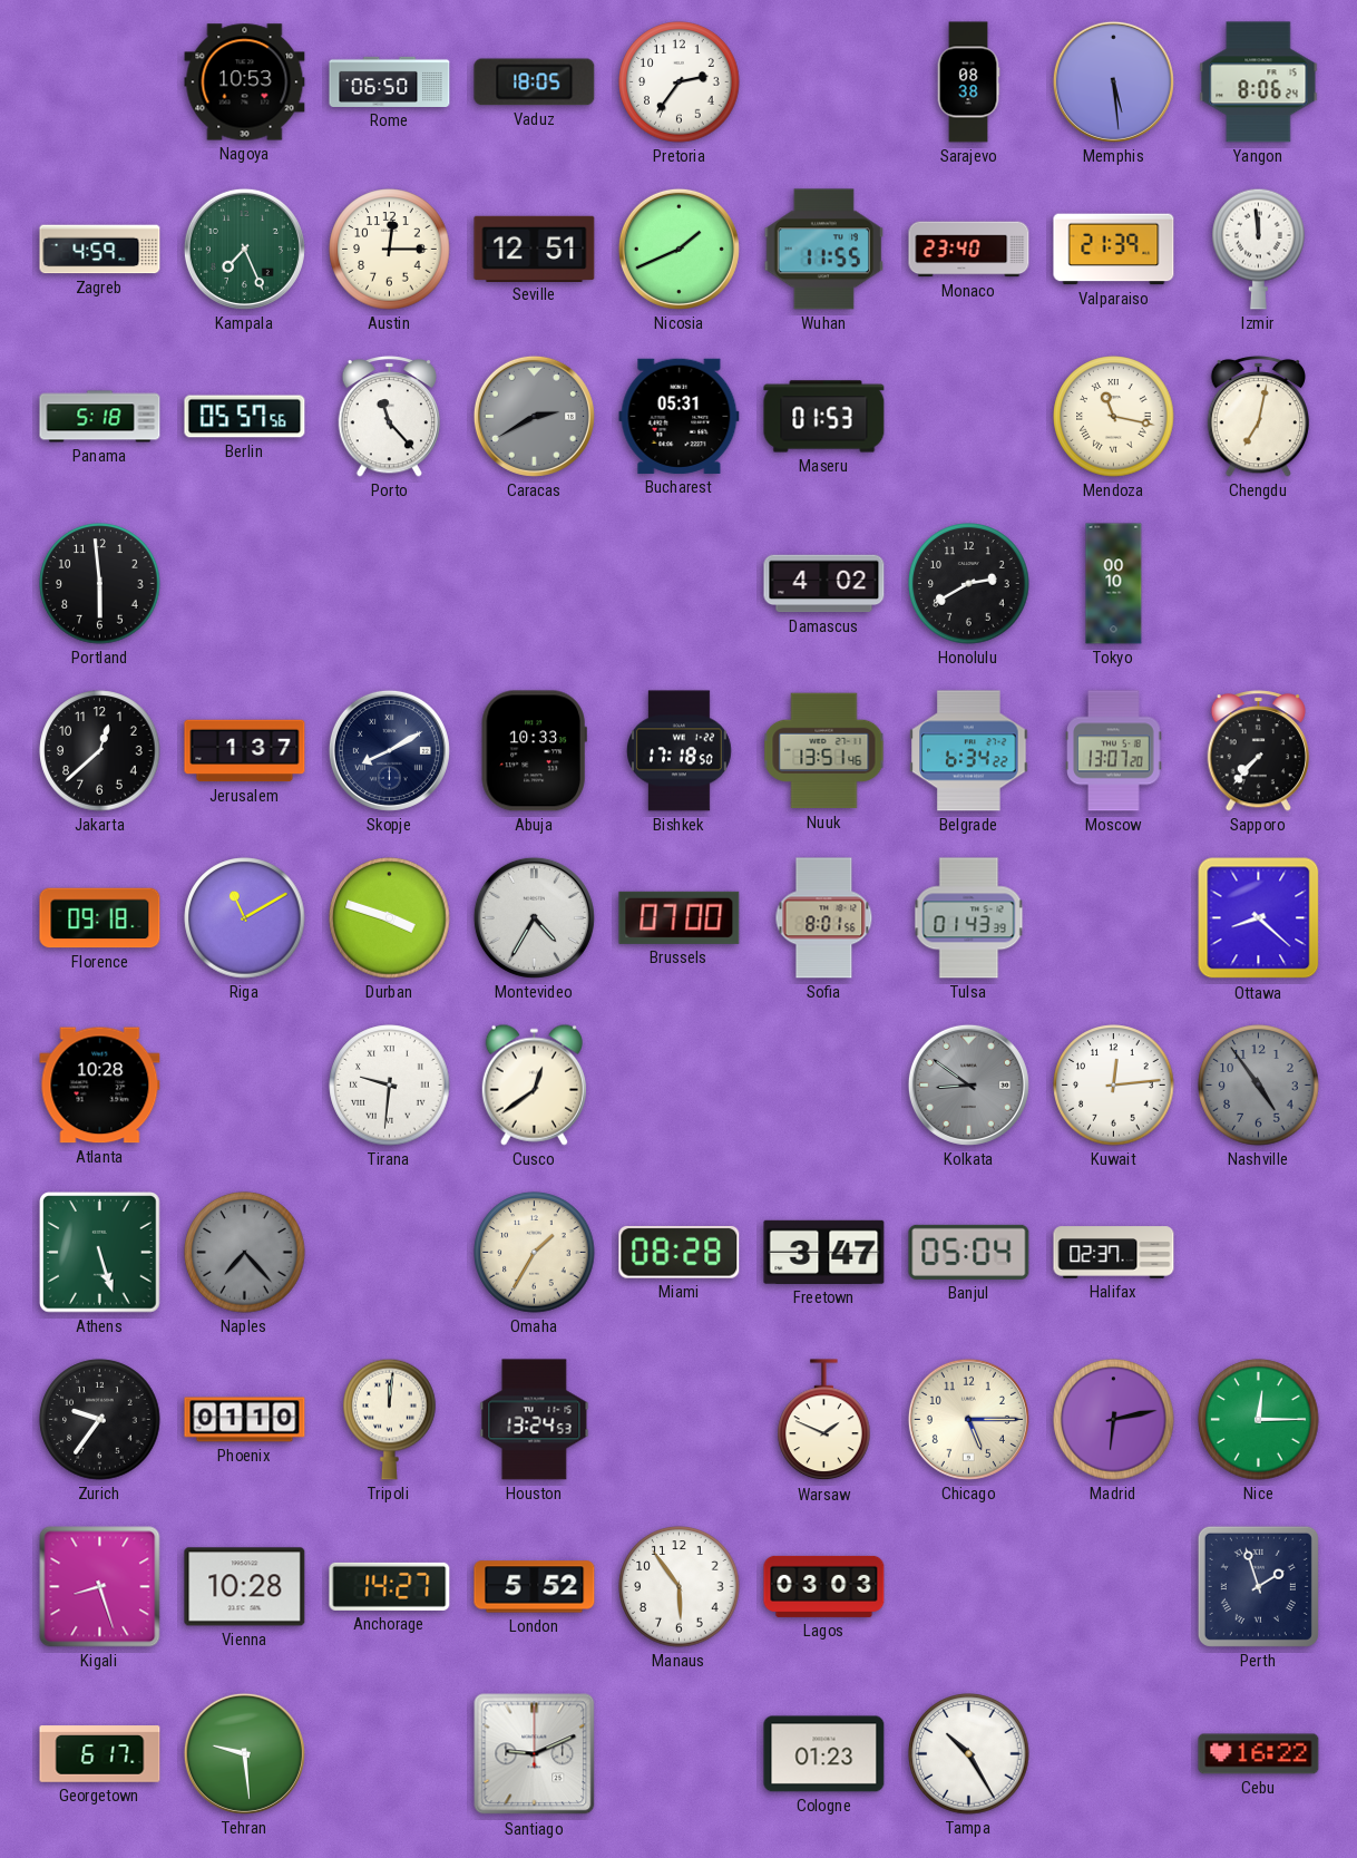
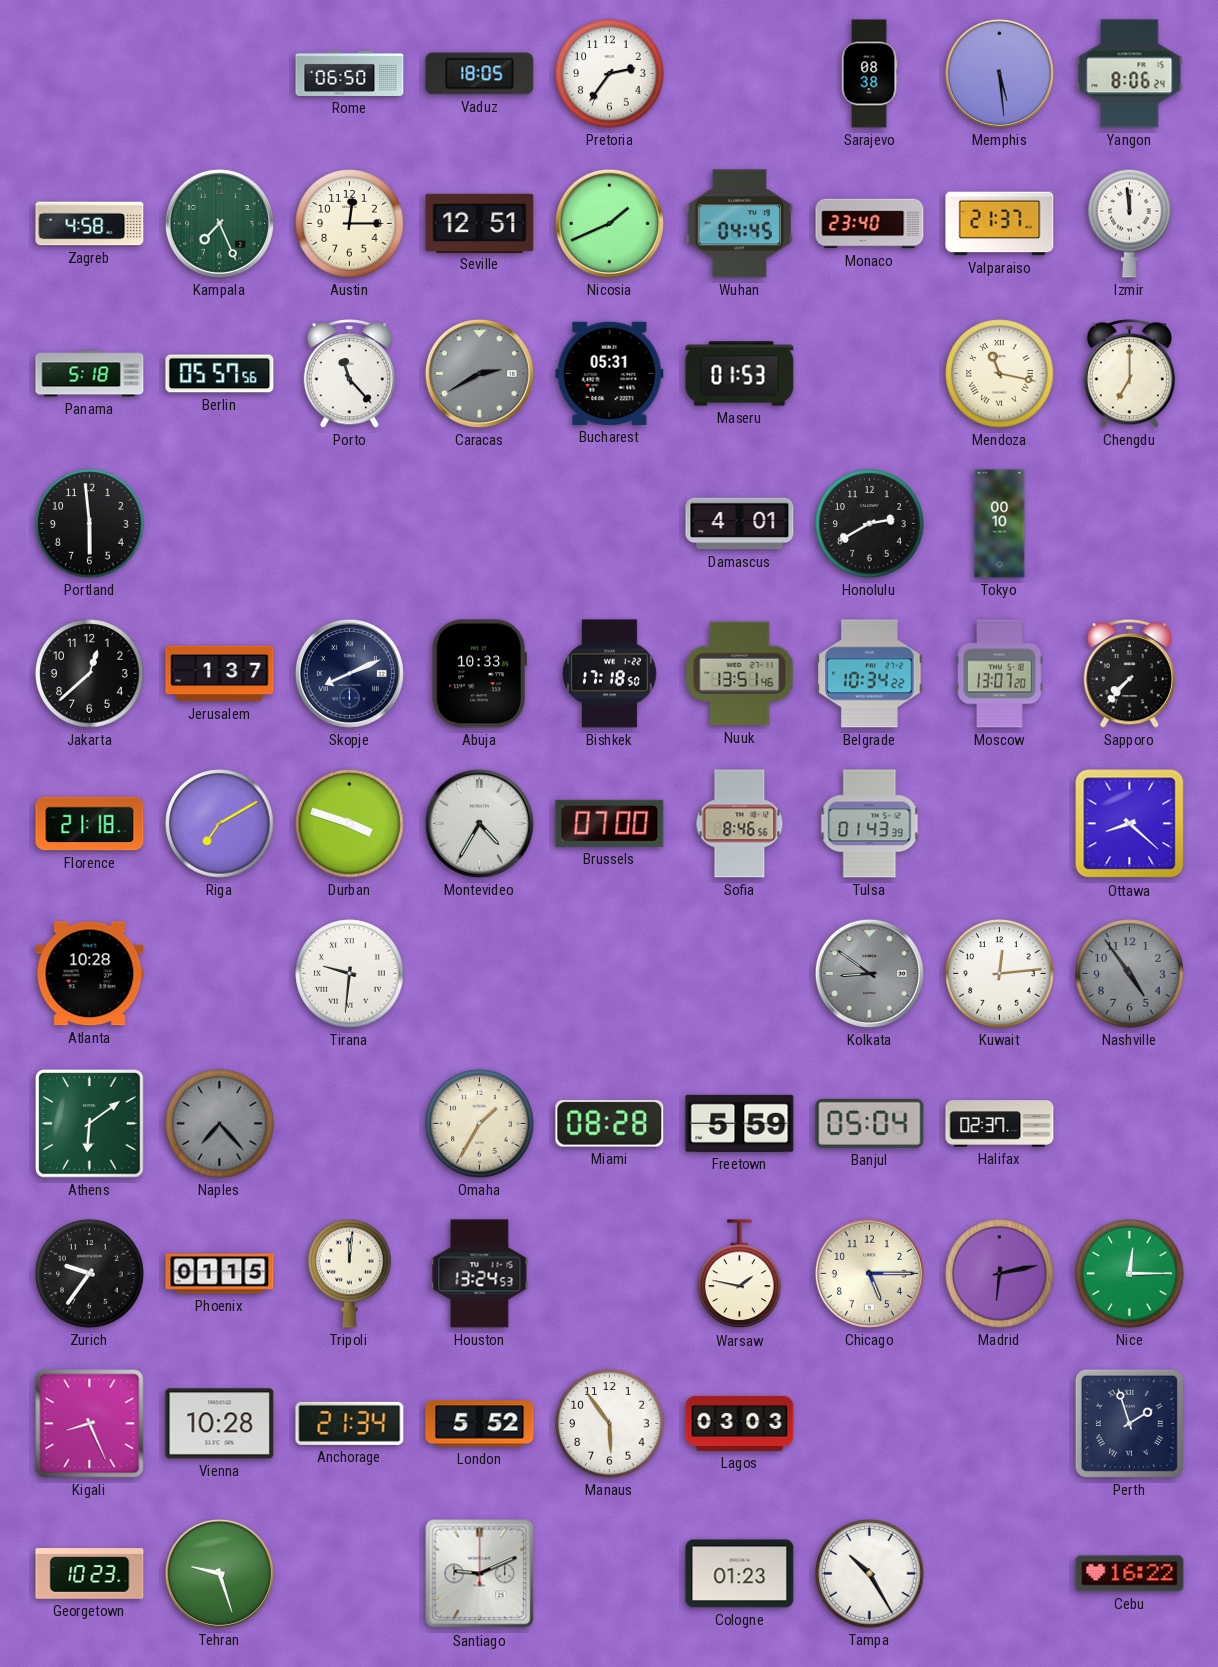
Nagoya: 10:53 -> none (245, 82)
Zagreb: 4:59 -> 4:58 (90, 224)
Wuhan: 11:55 -> 04:45 (739, 224)
Valparaiso: 21:39 -> 21:37 (1000, 224)
Chengdu: 7:02 -> 7:00 (1129, 374)
Damascus: 4:02 -> 4:01 (740, 524)
Skopje: 8:10 -> 8:11 (349, 673)
Belgrade: 6:34 -> 10:34 (870, 674)
Florence: 09:18 -> 21:18 (90, 824)
Riga: 11:10 -> 7:10 (220, 824)
Sofia: 8:01 -> 8:46 (740, 824)
Cusco: 12:39 -> none (534, 1084)
Athens: 5:27 -> 6:09 (90, 1124)
Freetown: 3:47 -> 5:59 (740, 1123)
Phoenix: 01:10 -> 01:15 (220, 1274)
Warsaw: 1:49 -> 1:47 (740, 1274)
Kigali: 8:27 -> 8:26 (90, 1424)
Anchorage: 14:27 -> 21:34 (350, 1423)
Georgetown: 6:17 -> 10:23 (90, 1574)
Tehran: 9:29 -> 9:27 (219, 1573)
